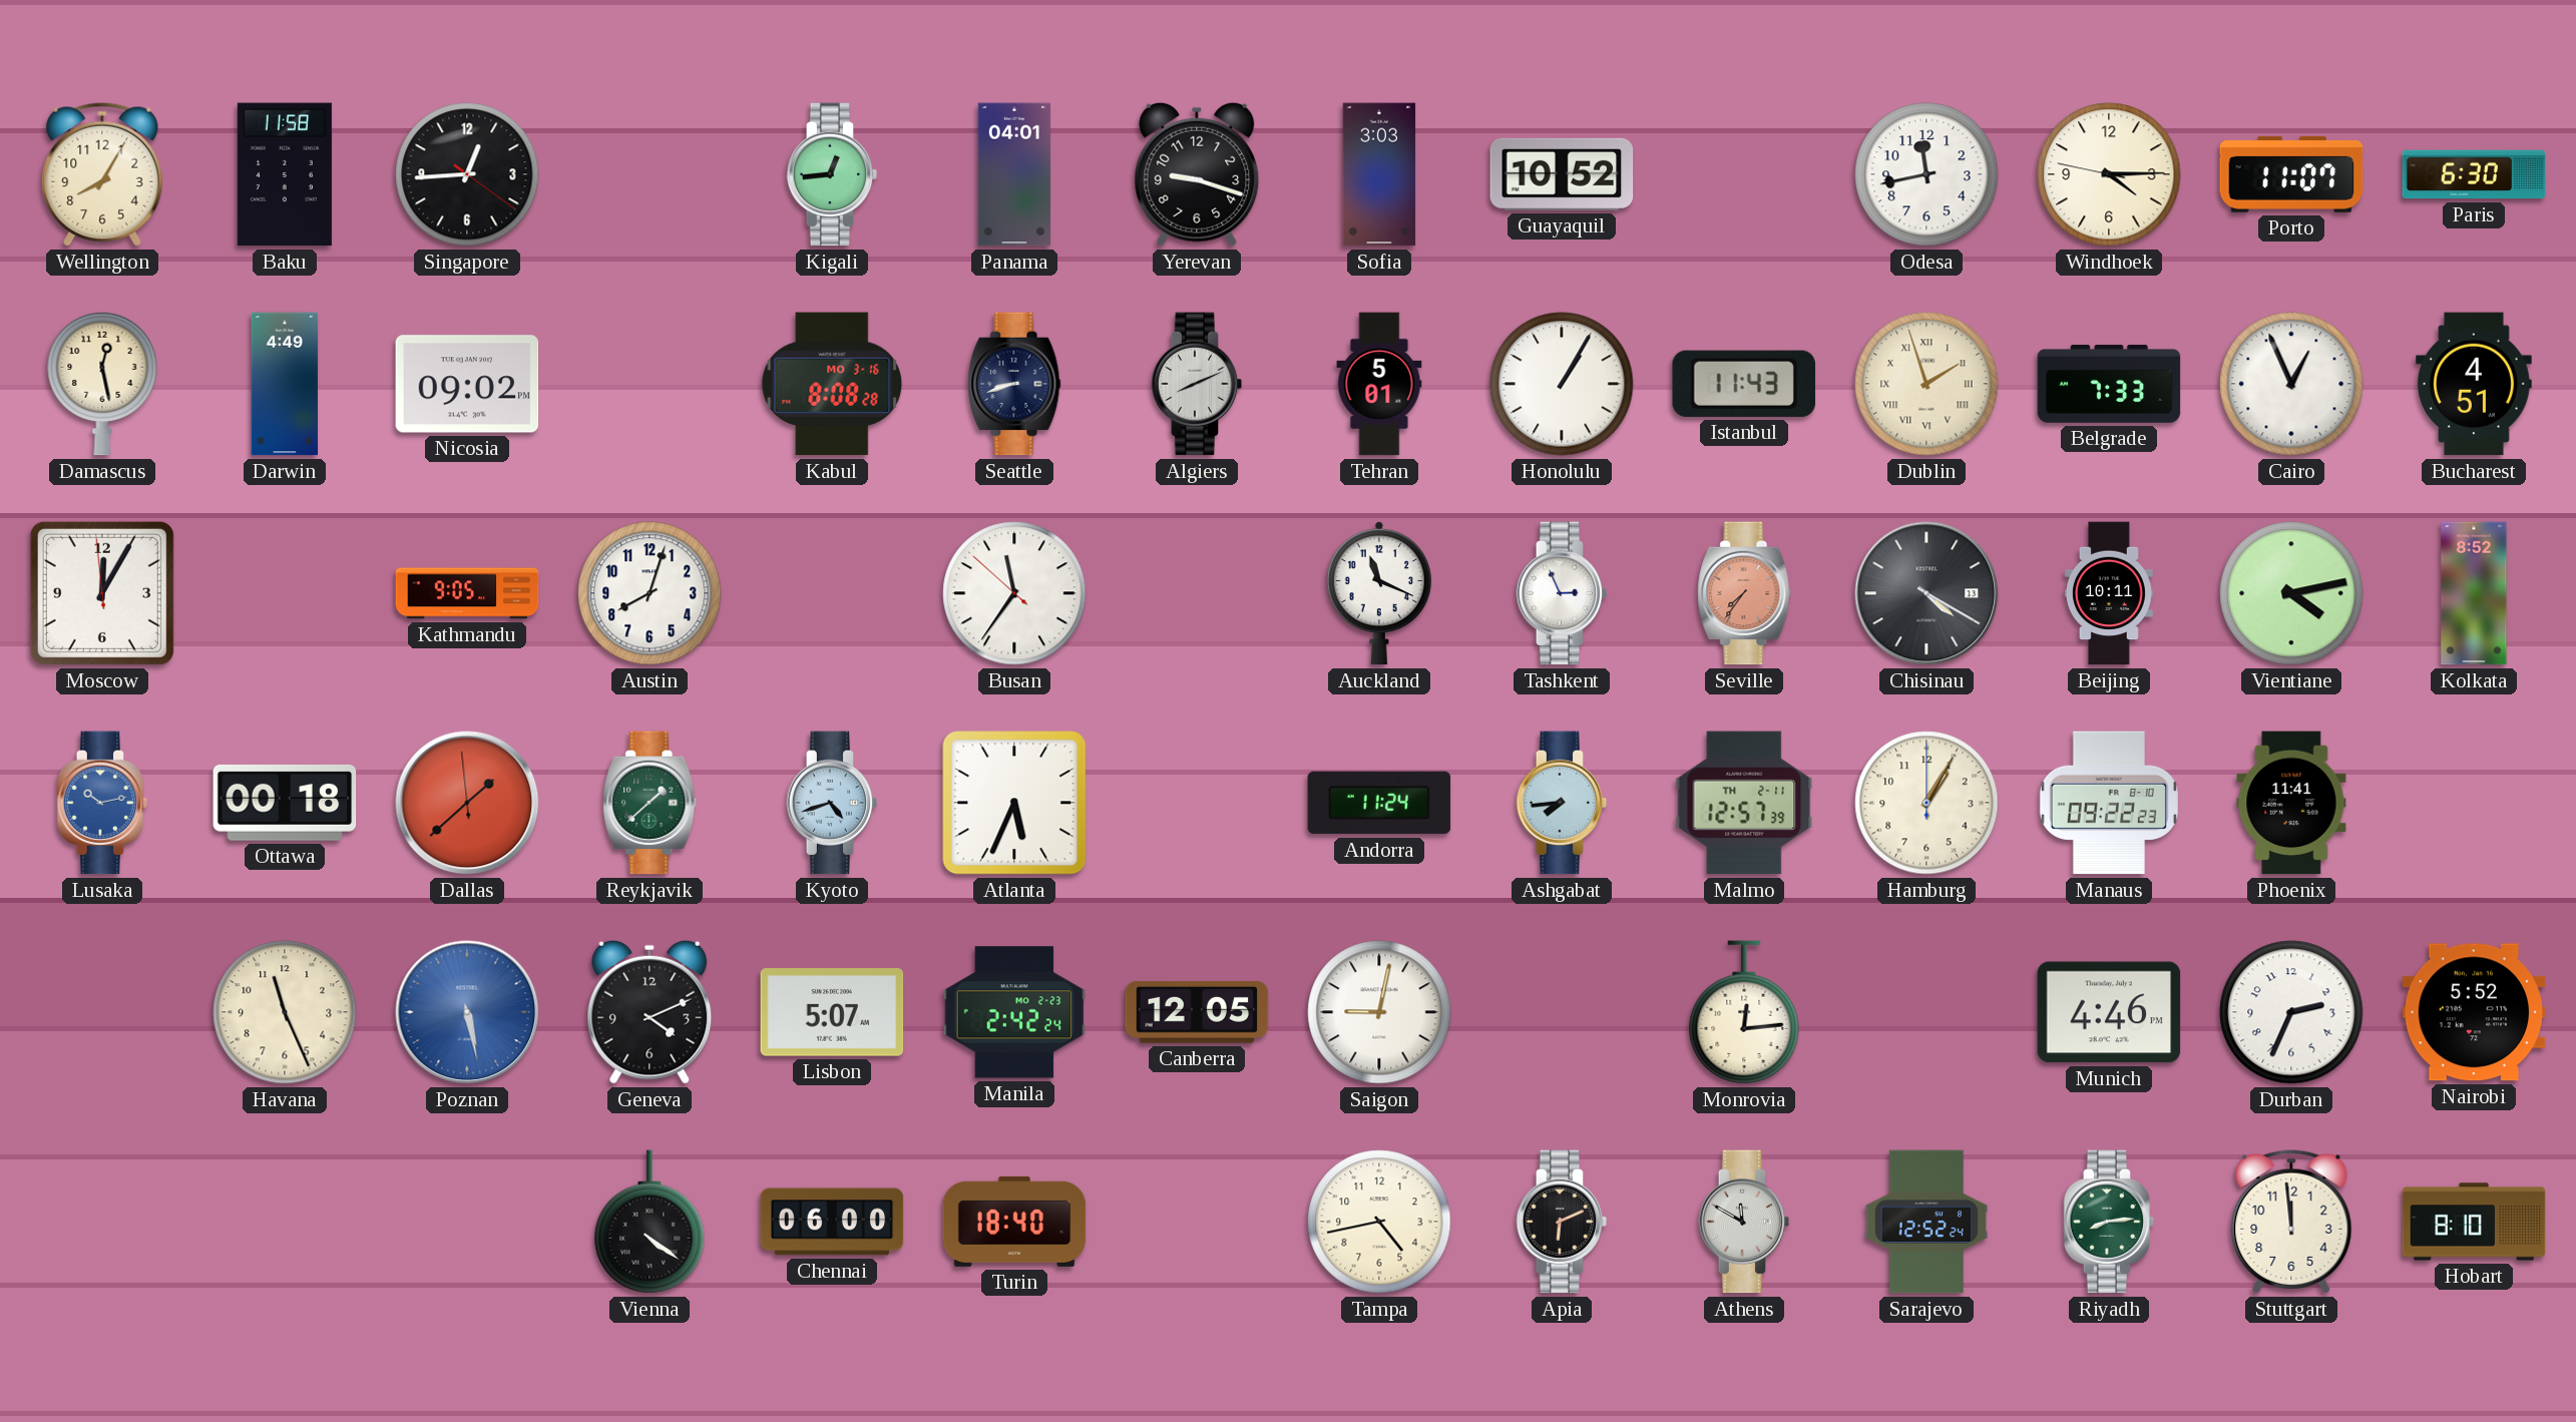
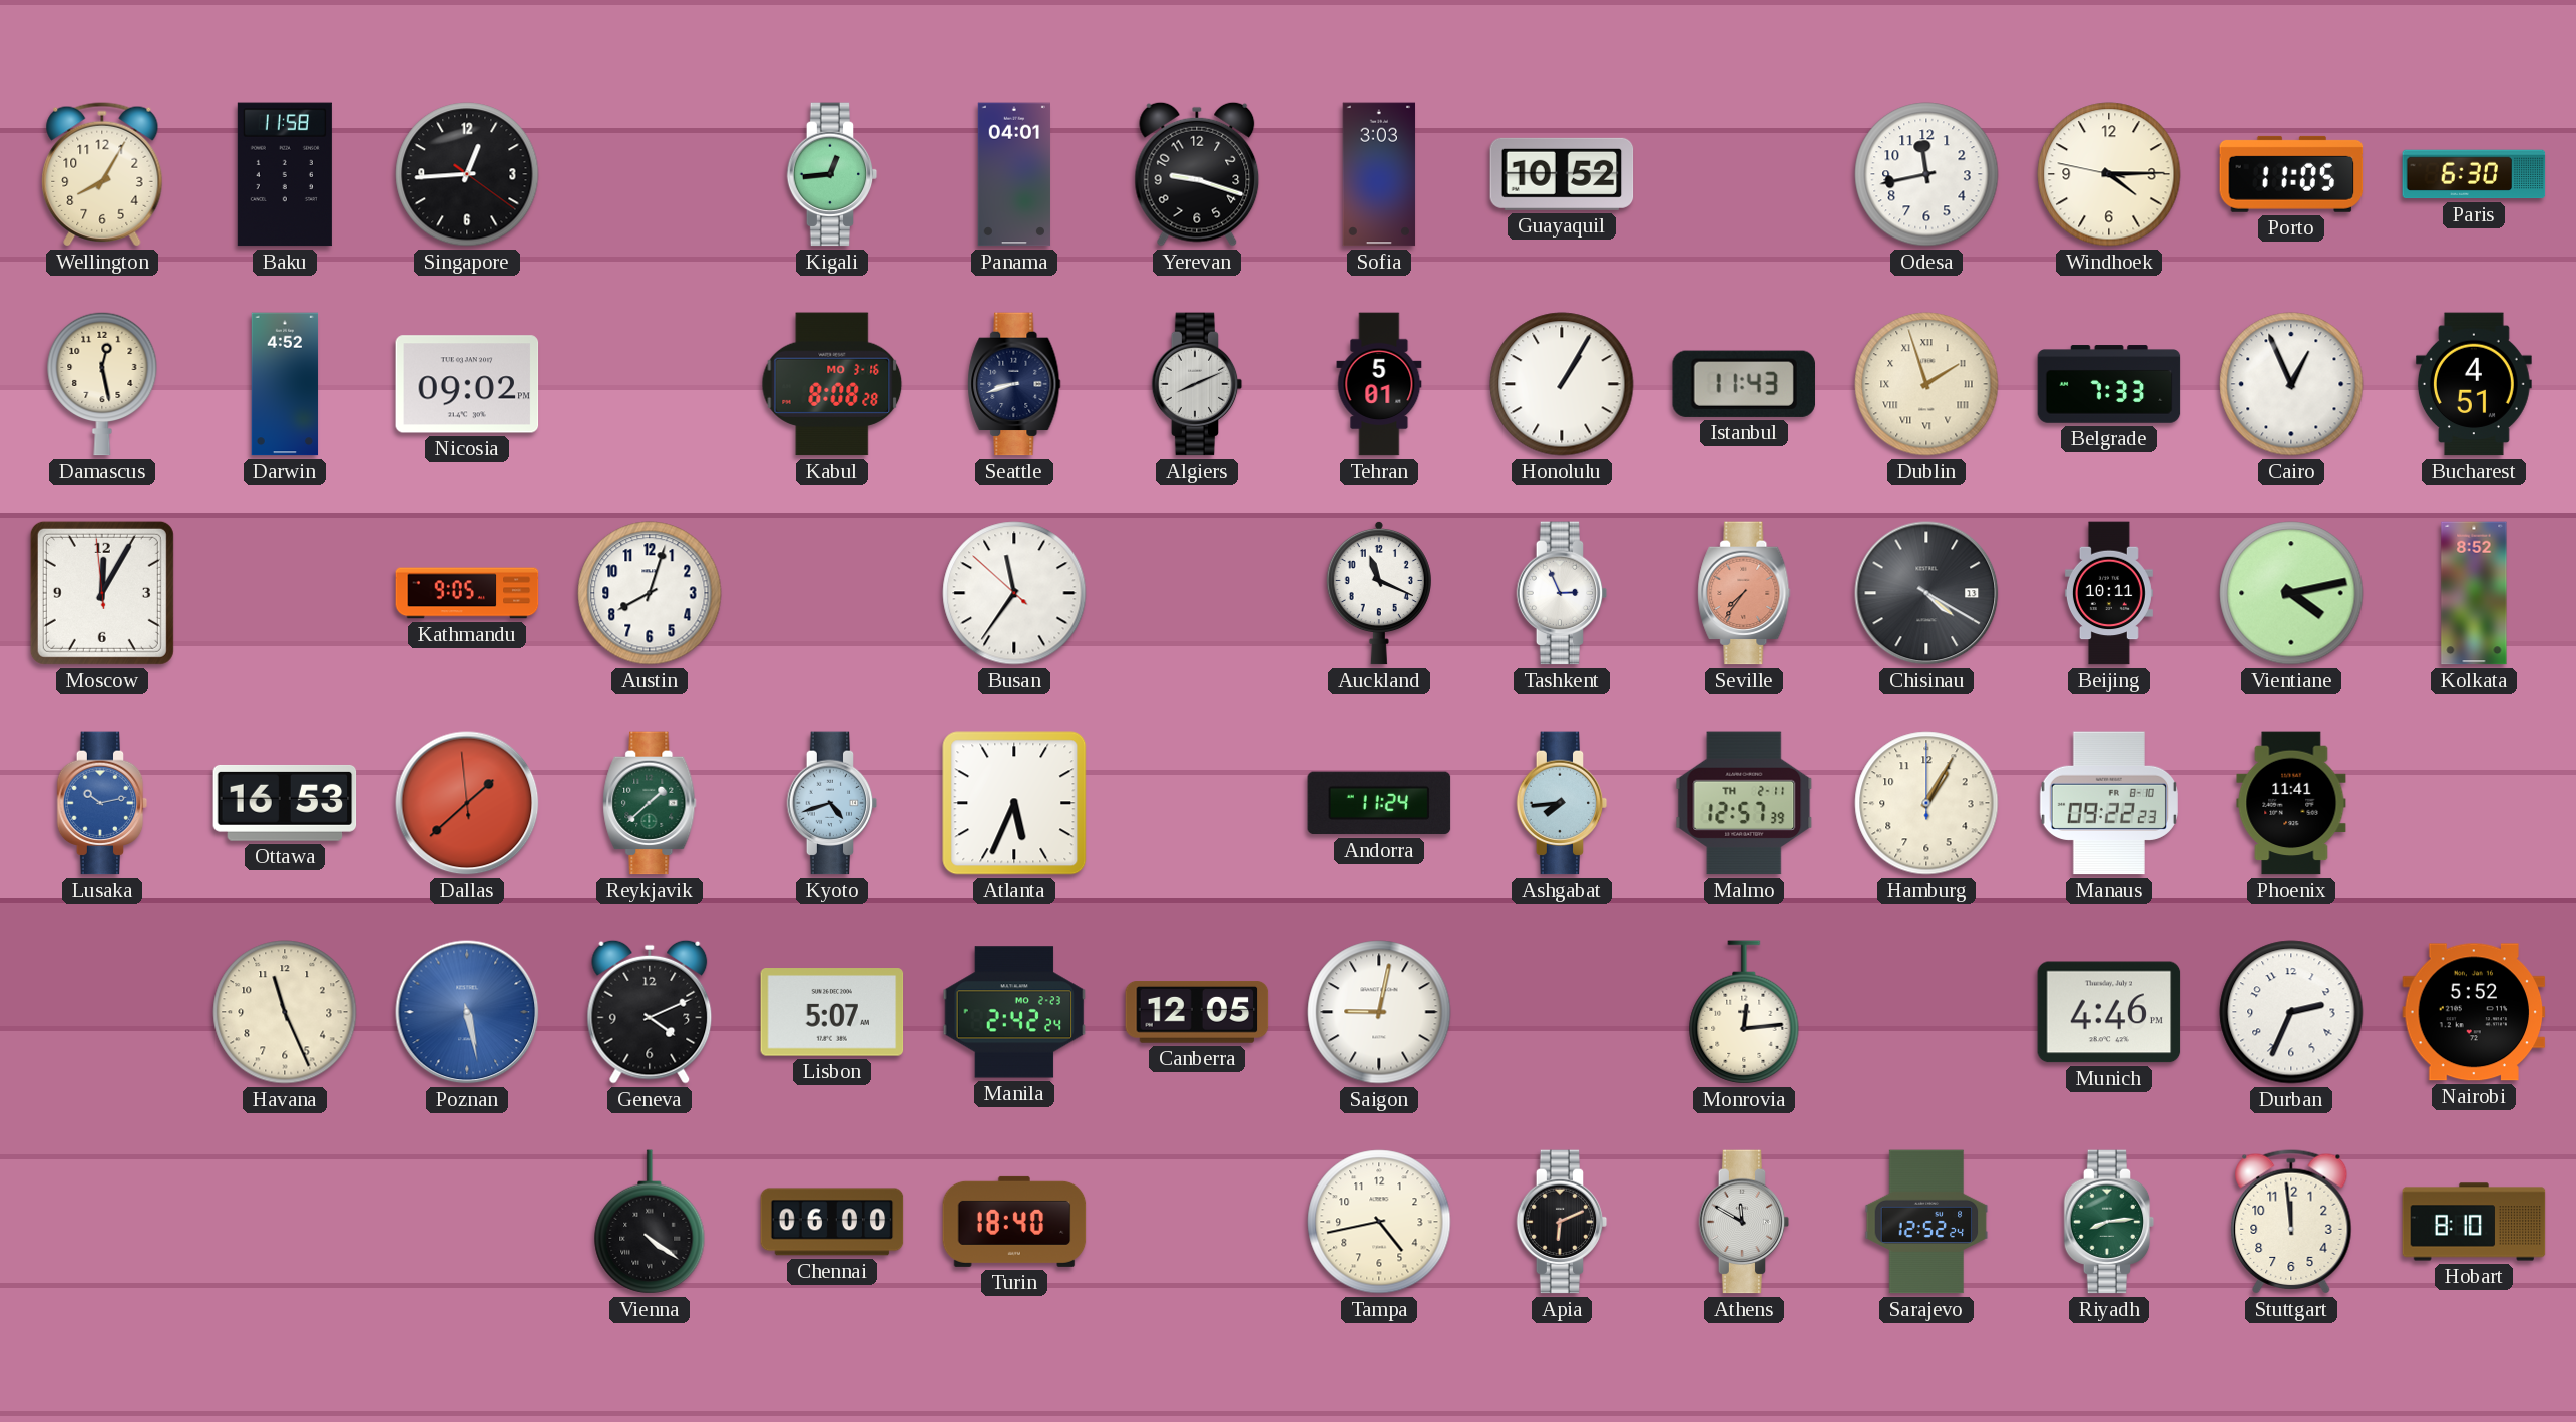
Porto: 11:07 -> 11:05 (2291, 174)
Darwin: 4:49 -> 4:52 (285, 384)
Ottawa: 00:18 -> 16:53 (285, 803)
